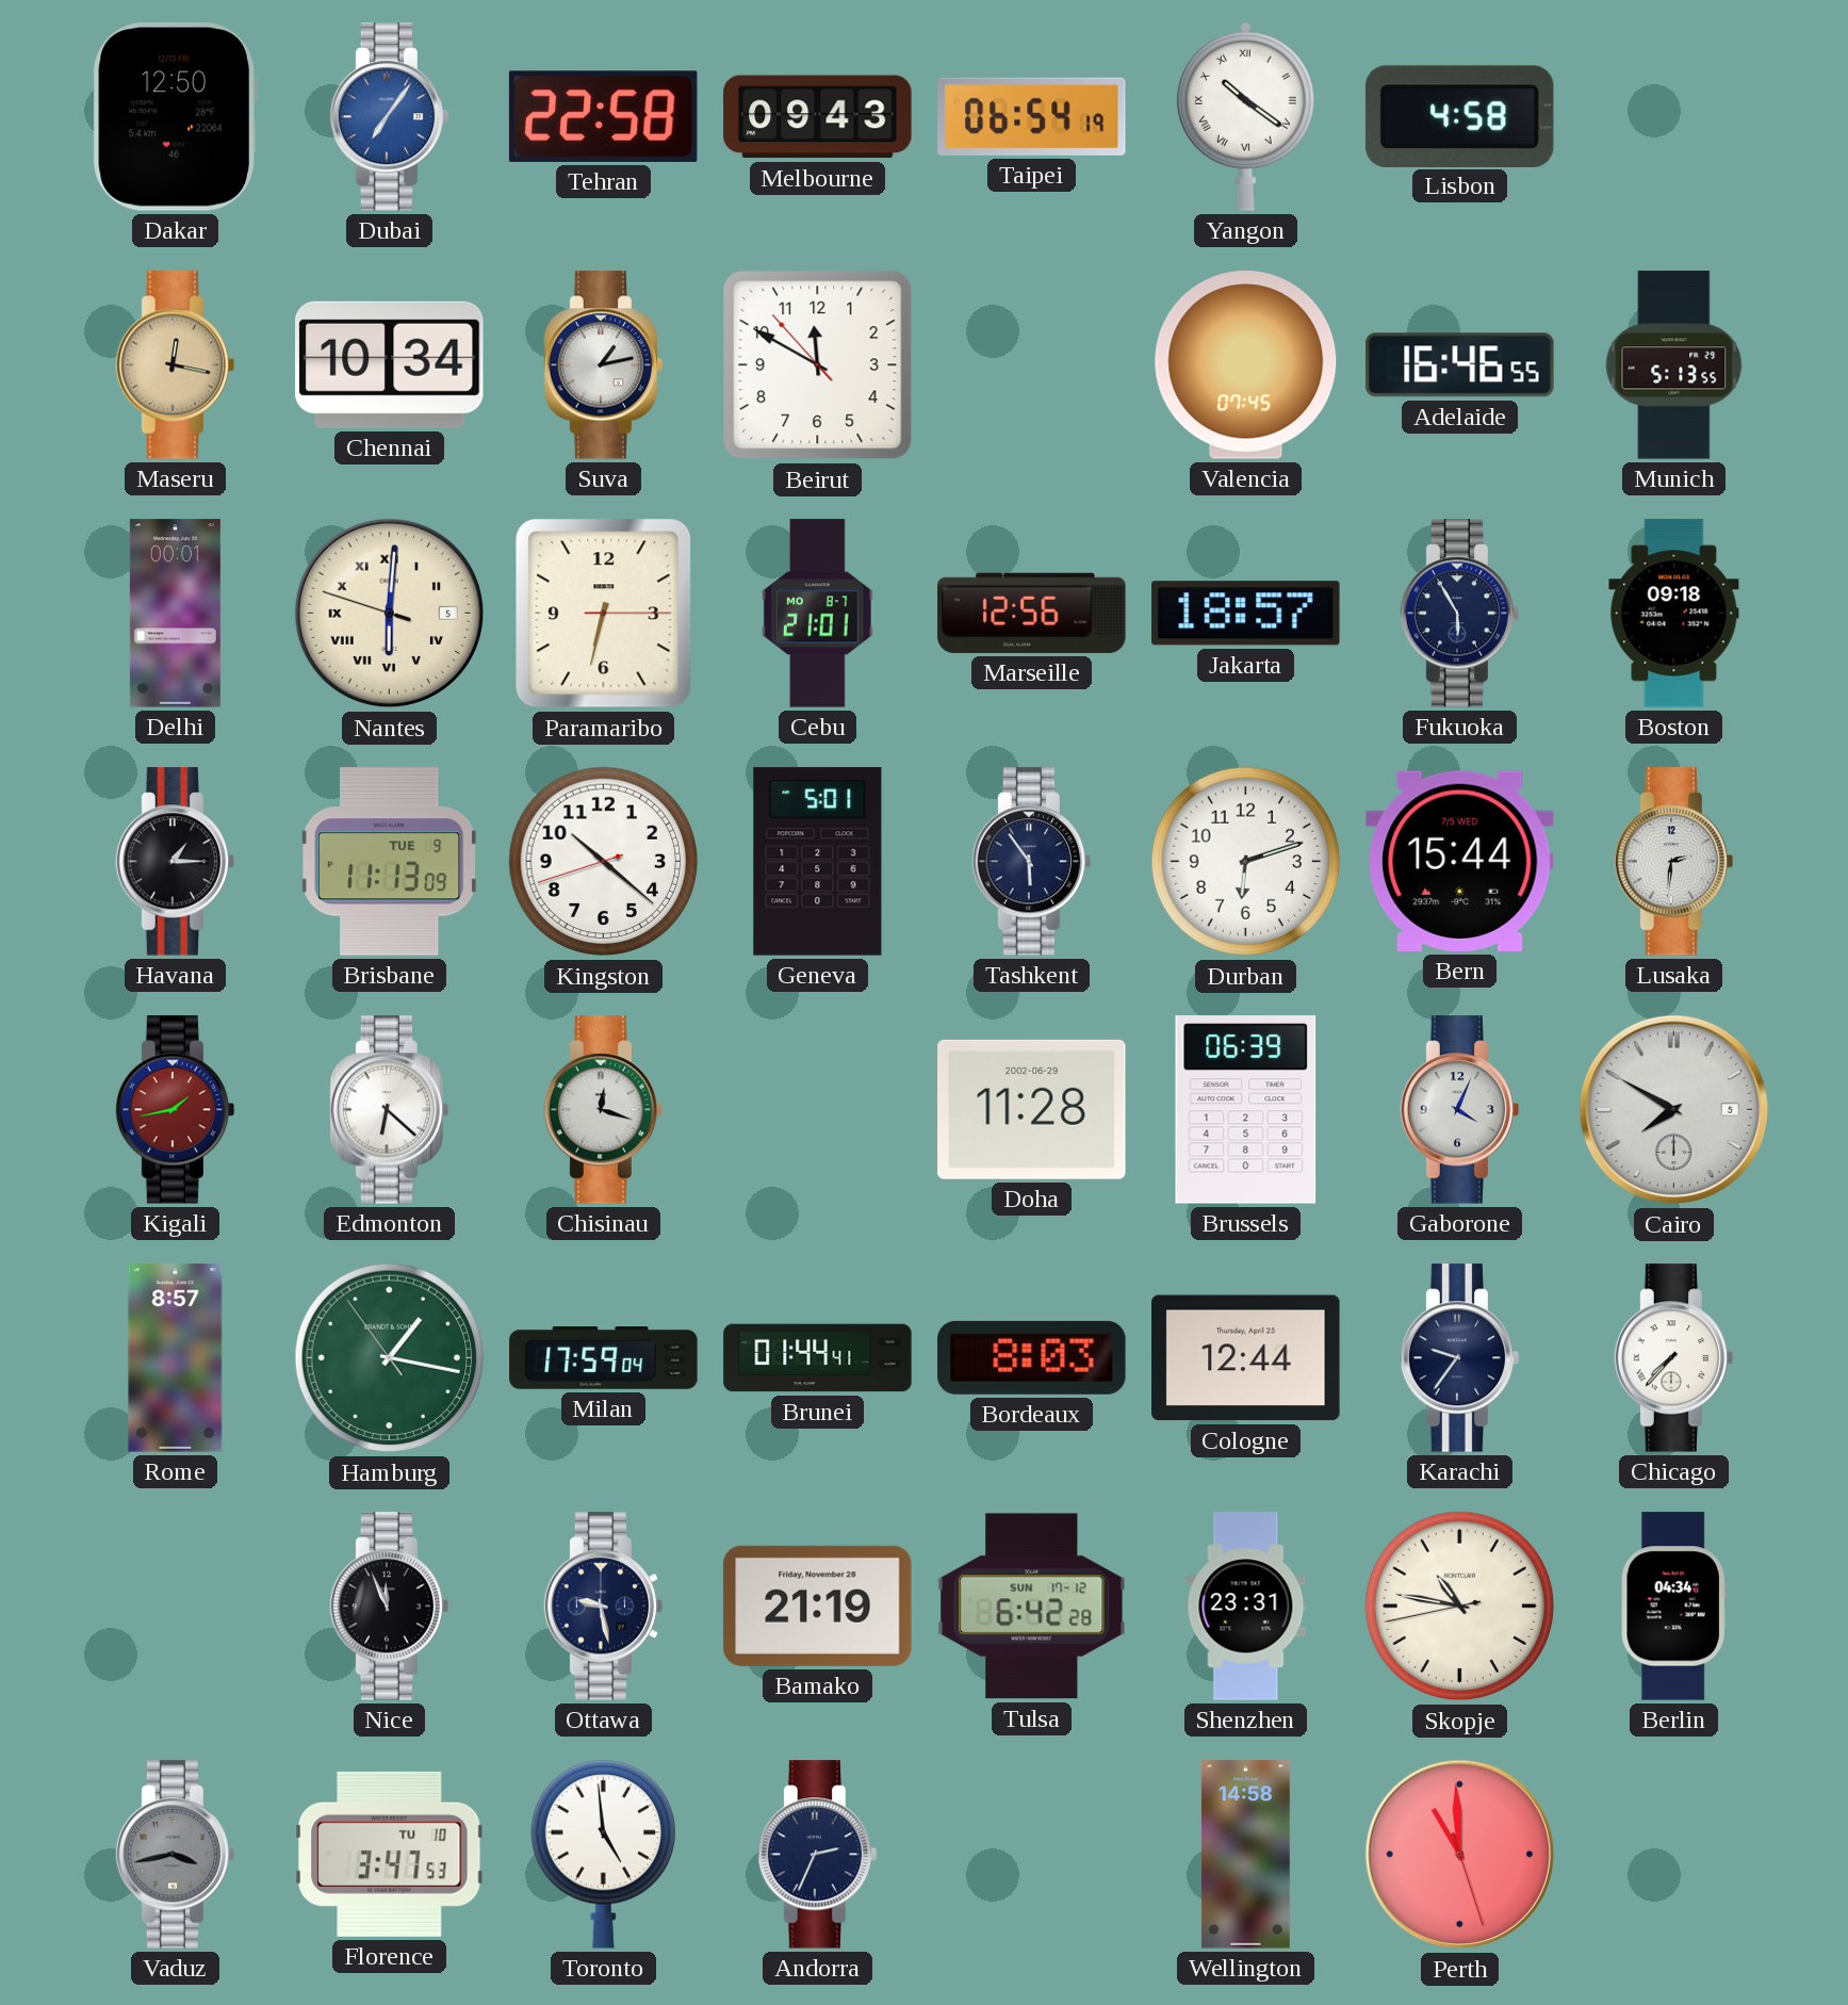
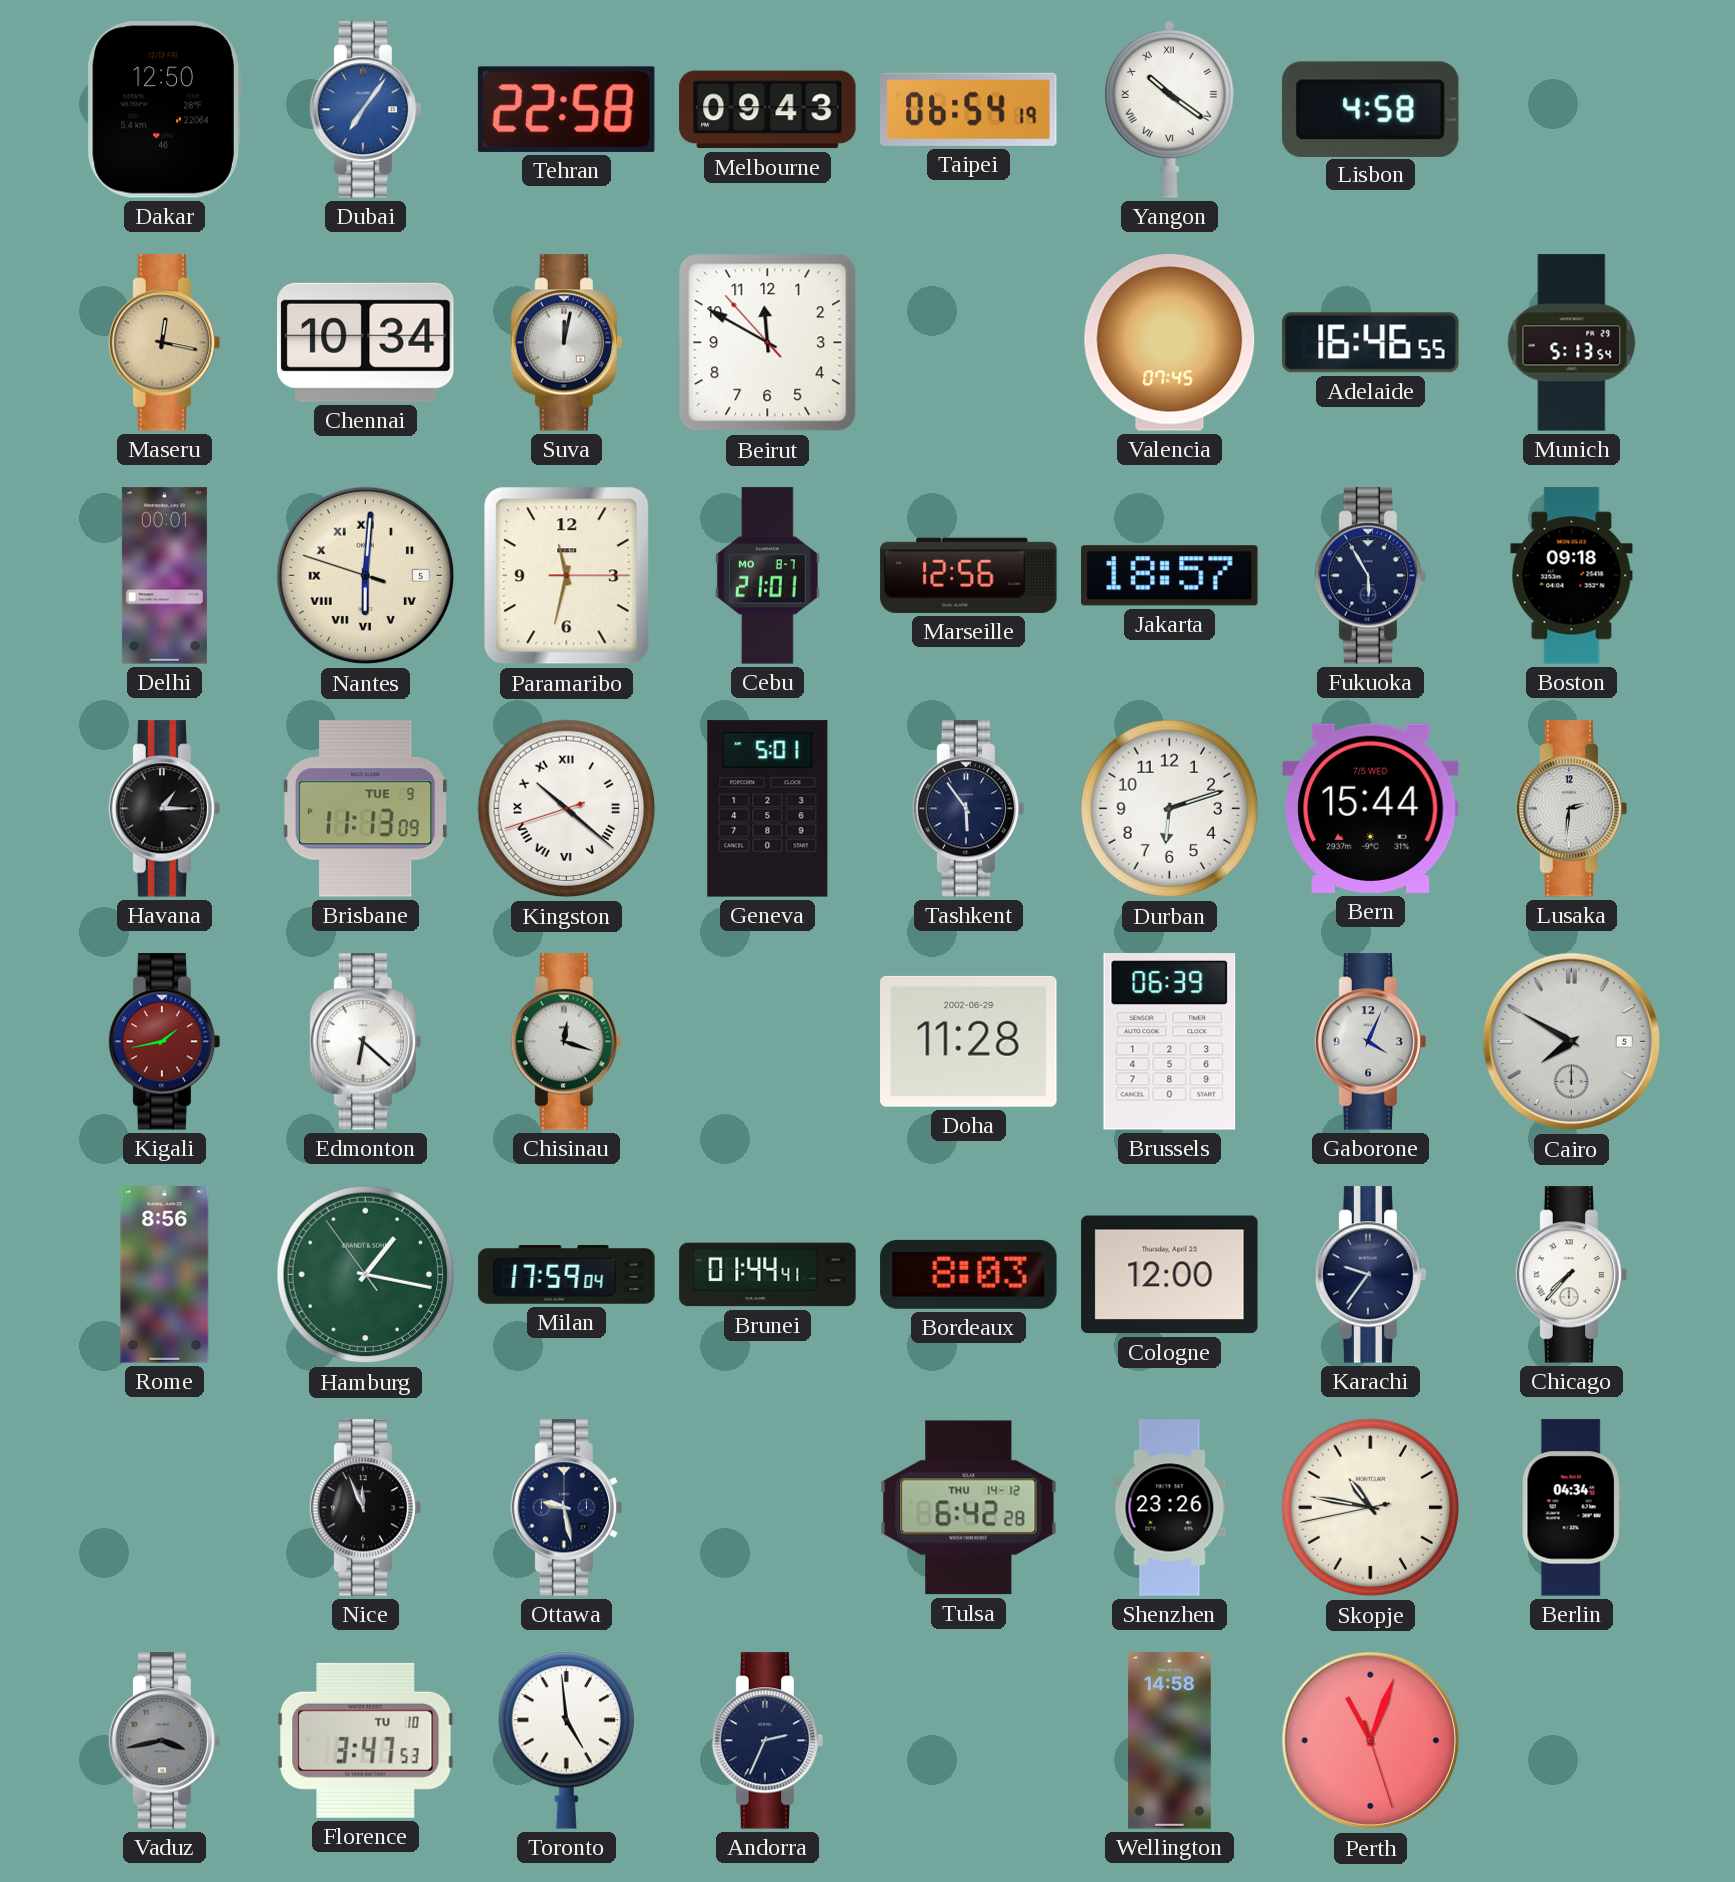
Suva: 1:13 -> 12:02 (567, 343)
Munich: 5:13:55 -> 5:13:54 (1572, 343)
Paramaribo: 6:32 -> 11:32 (567, 576)
Kingston numerals: Arabic -> Roman (567, 809)
Rome: 8:57 -> 8:56 (165, 1275)
Cologne: 12:44 -> 12:00 (1170, 1275)
Bamako: 21:19 -> none (818, 1605)
Tulsa date: SUN 17-12 -> THU 14-12 (969, 1508)
Shenzhen: 23:31 -> 23:26 (1170, 1508)
Perth: 10:59 -> 11:03 (1371, 1741)
